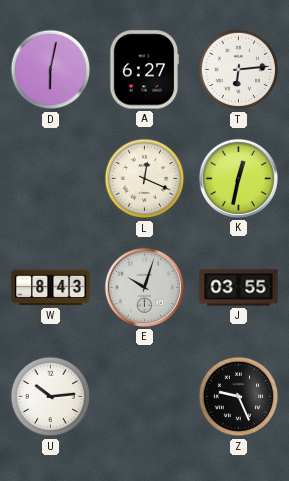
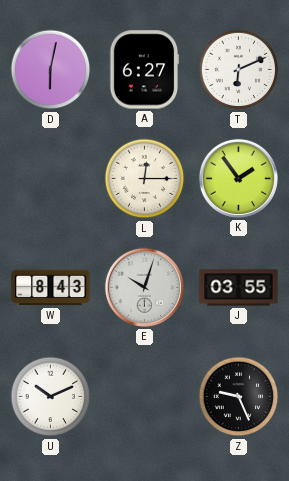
T: 6:14 -> 6:11 (239, 70)
L: 12:19 -> 12:15 (145, 179)
K: 12:32 -> 1:54 (238, 178)
U: 10:14 -> 10:11 (51, 397)
